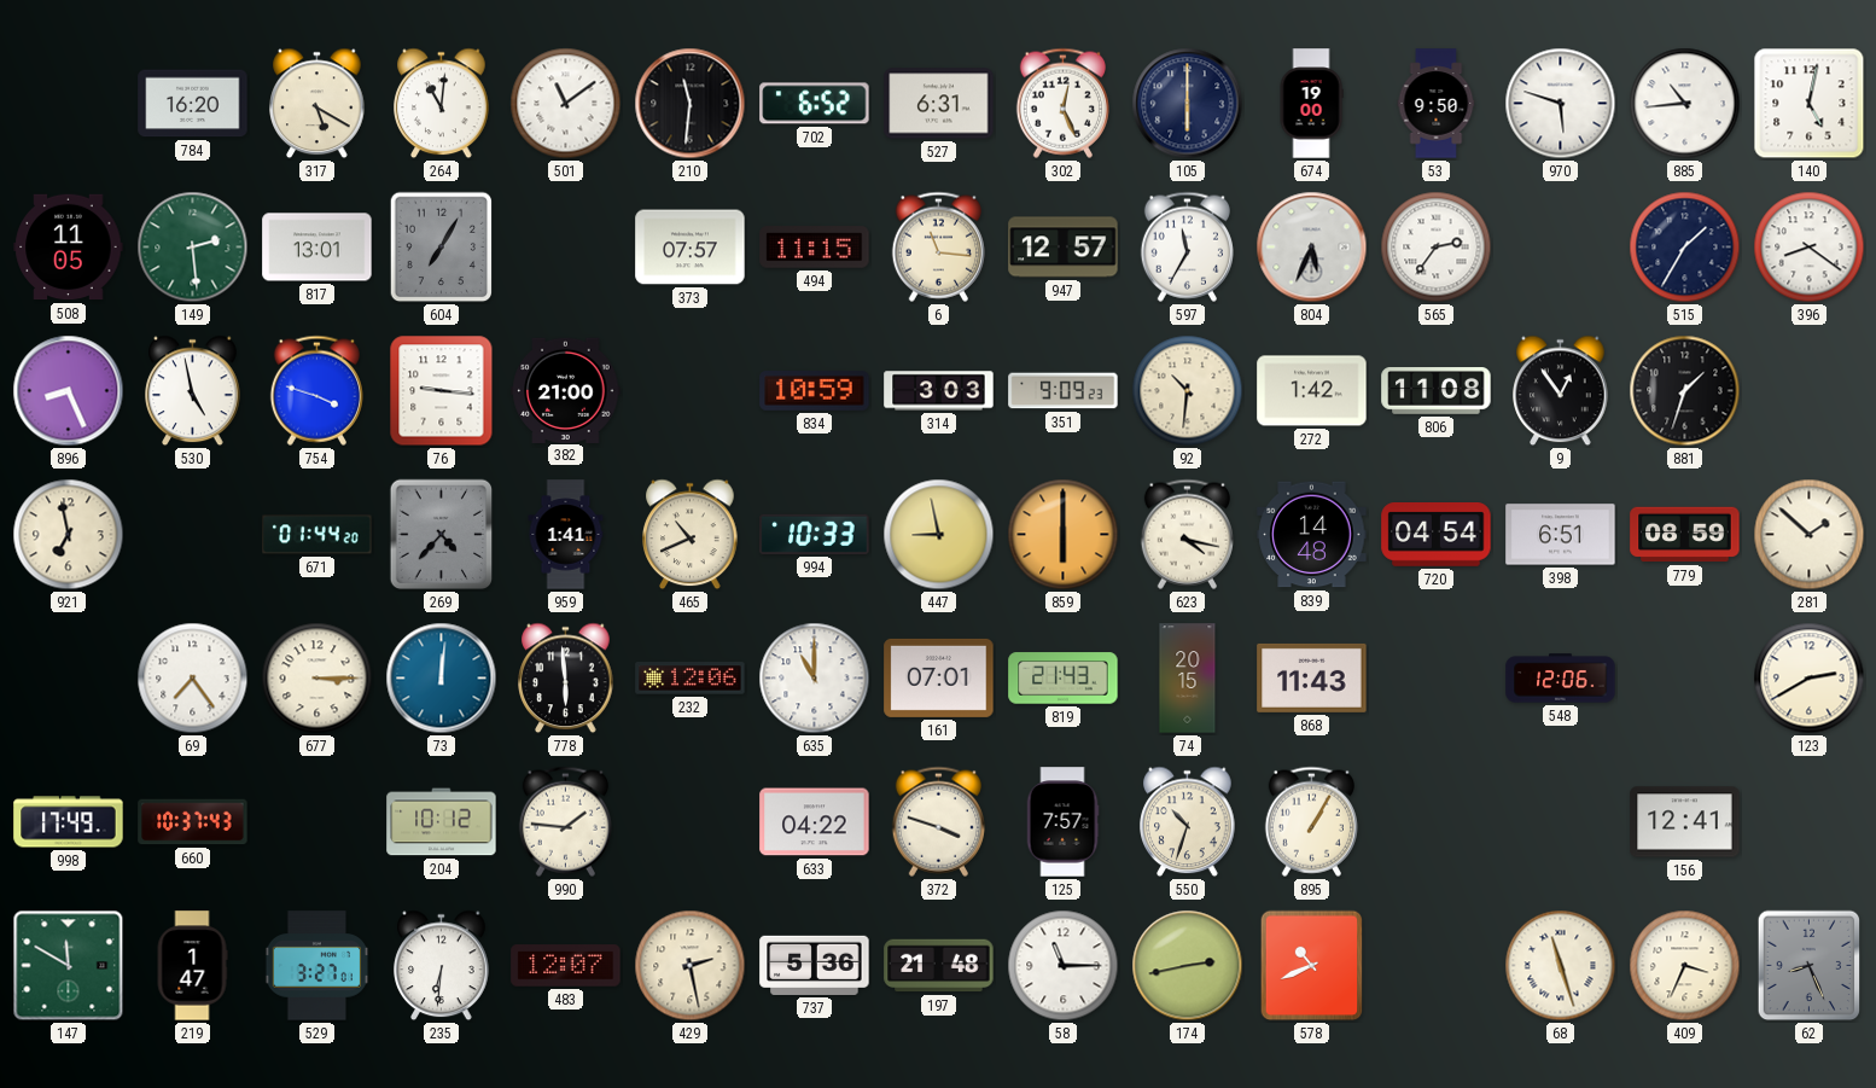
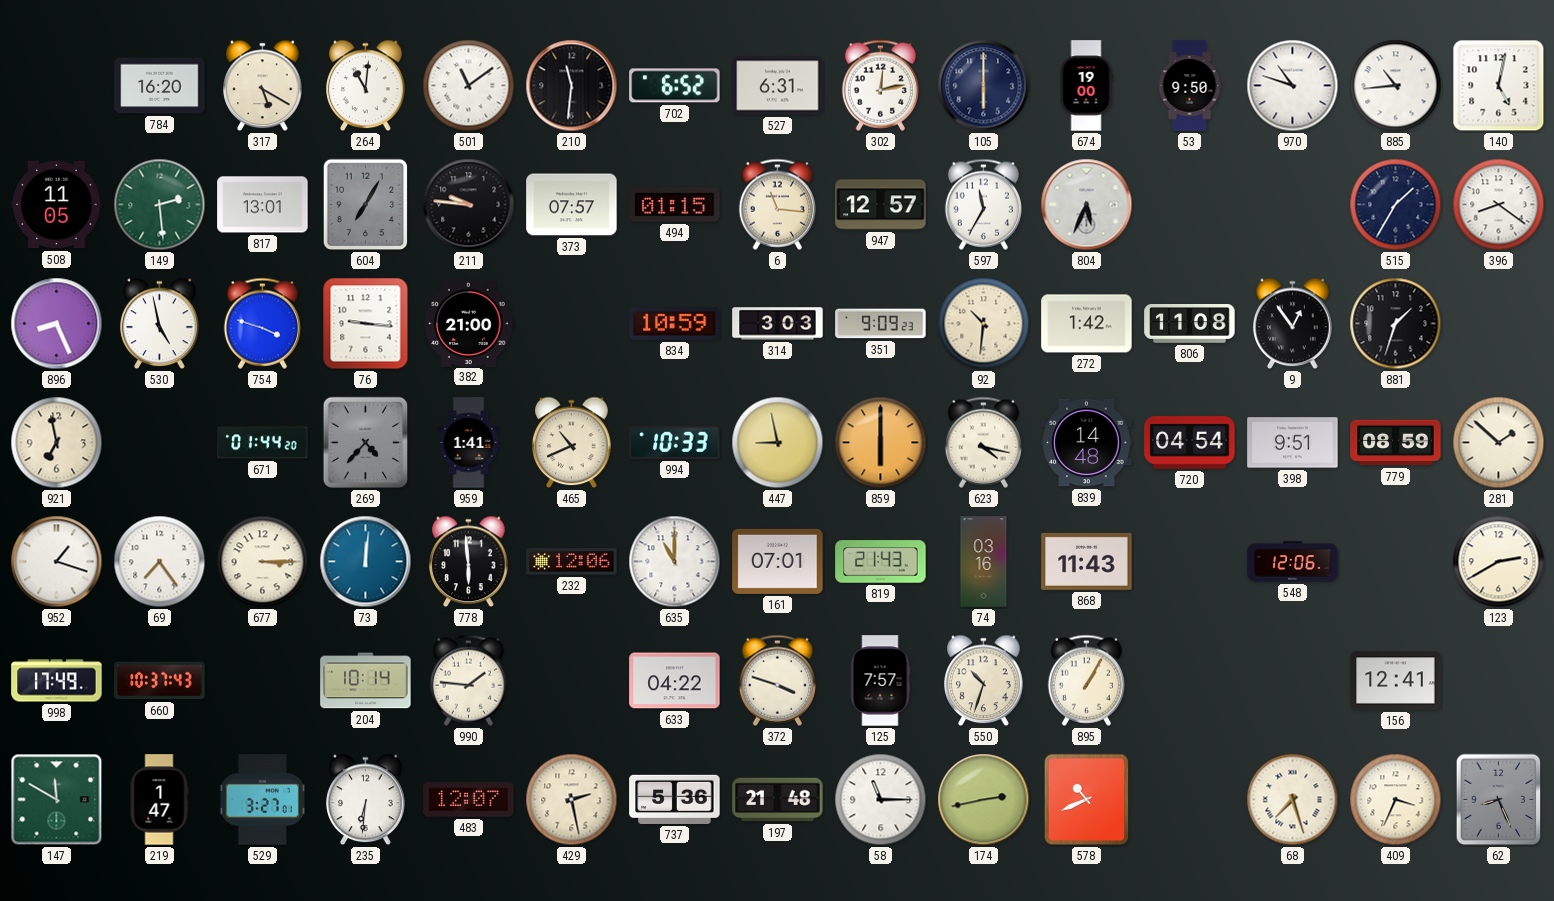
302: 12:26 -> 12:13 (880, 85)
970: 5:48 -> 10:48 (1293, 86)
211: none -> 9:46 (469, 205)
494: 11:15 -> 01:15 (675, 205)
565: 2:36 -> none (1437, 248)
398: 6:51 -> 9:51 (1293, 443)
952: none -> 1:18 (57, 562)
74: 20:15 -> 03:16 (984, 562)
204: 10:12 -> 10:14 (366, 681)
68: 11:27 -> 7:27 (1293, 800)
